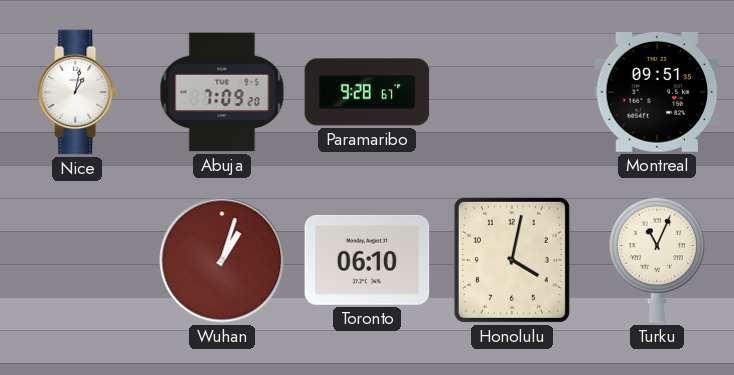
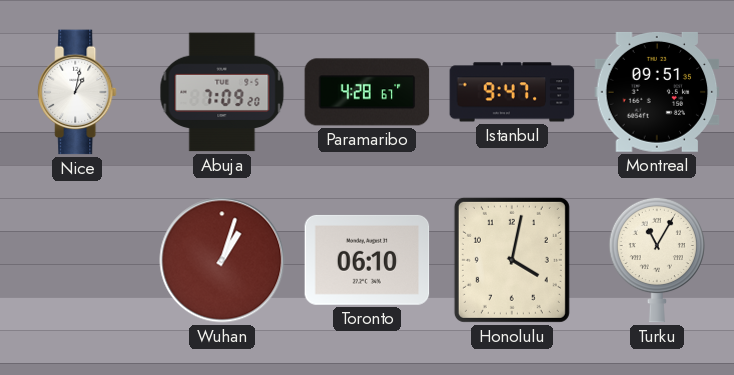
Paramaribo: 9:28 -> 4:28 (367, 92)
Istanbul: none -> 9:47 (512, 92)
Turku: 11:04 -> 11:05 (657, 260)
